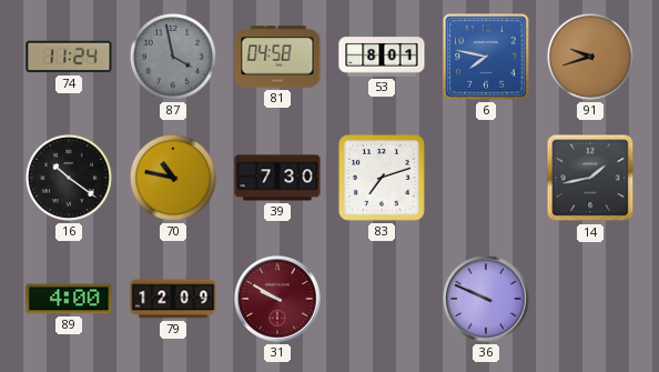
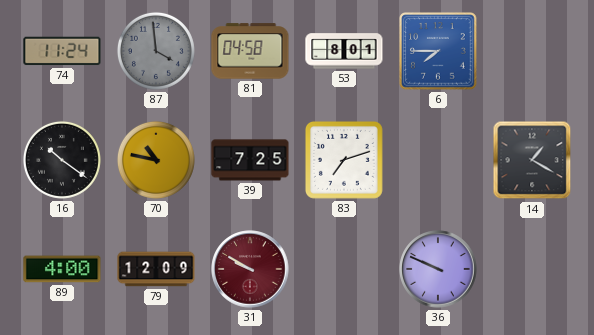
87: 3:58 -> 3:59 (156, 51)
6: 7:47 -> 7:45 (438, 51)
91: 9:42 -> none (590, 57)
39: 7:30 -> 7:25 (250, 160)
14: 1:43 -> 1:20 (532, 160)
